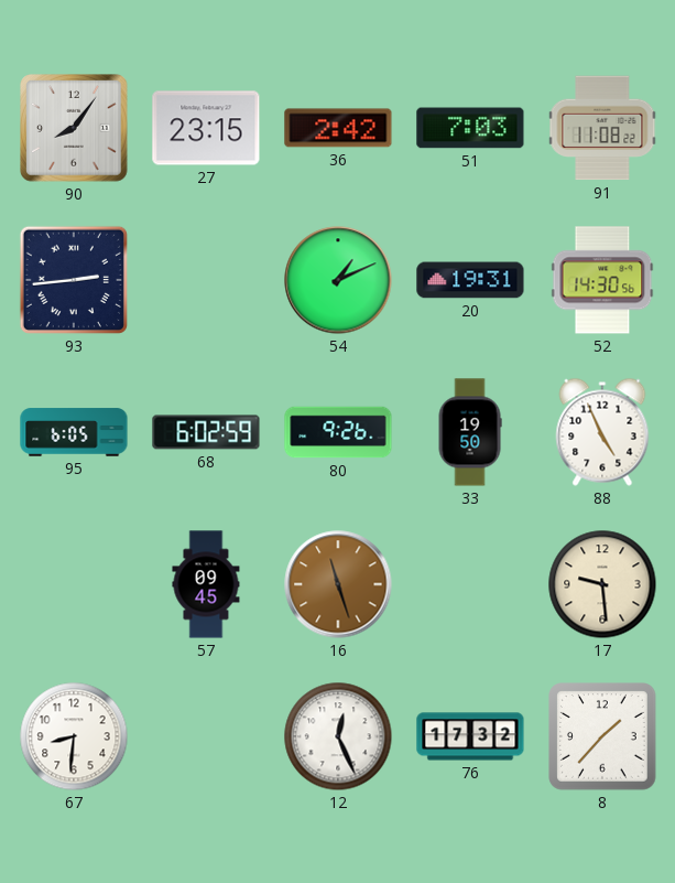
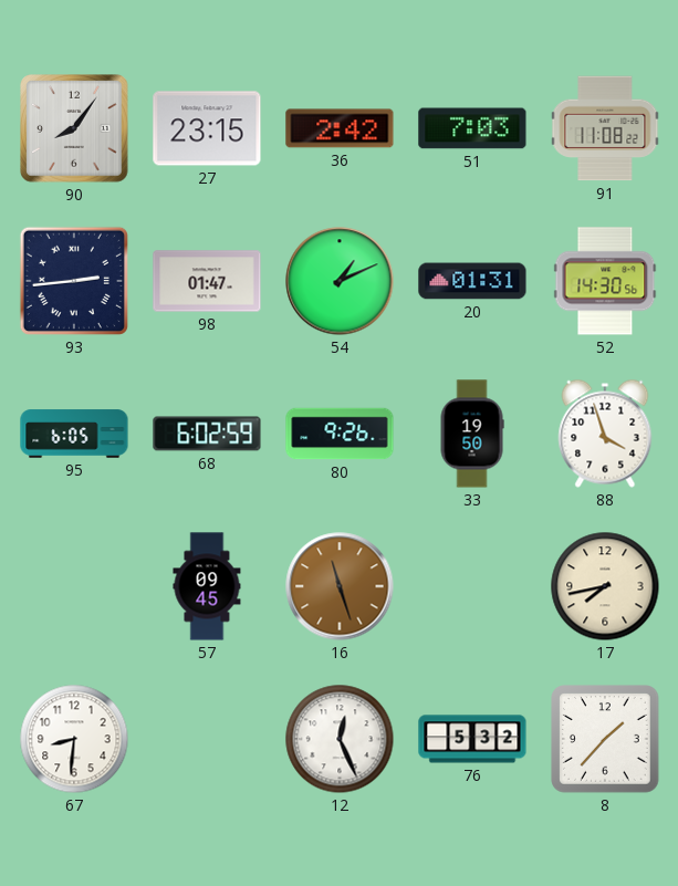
98: none -> 01:47 (207, 281)
20: 19:31 -> 01:31 (472, 281)
88: 4:56 -> 3:57 (605, 434)
17: 9:29 -> 7:43 (605, 586)
76: 17:32 -> 5:32 (472, 739)
